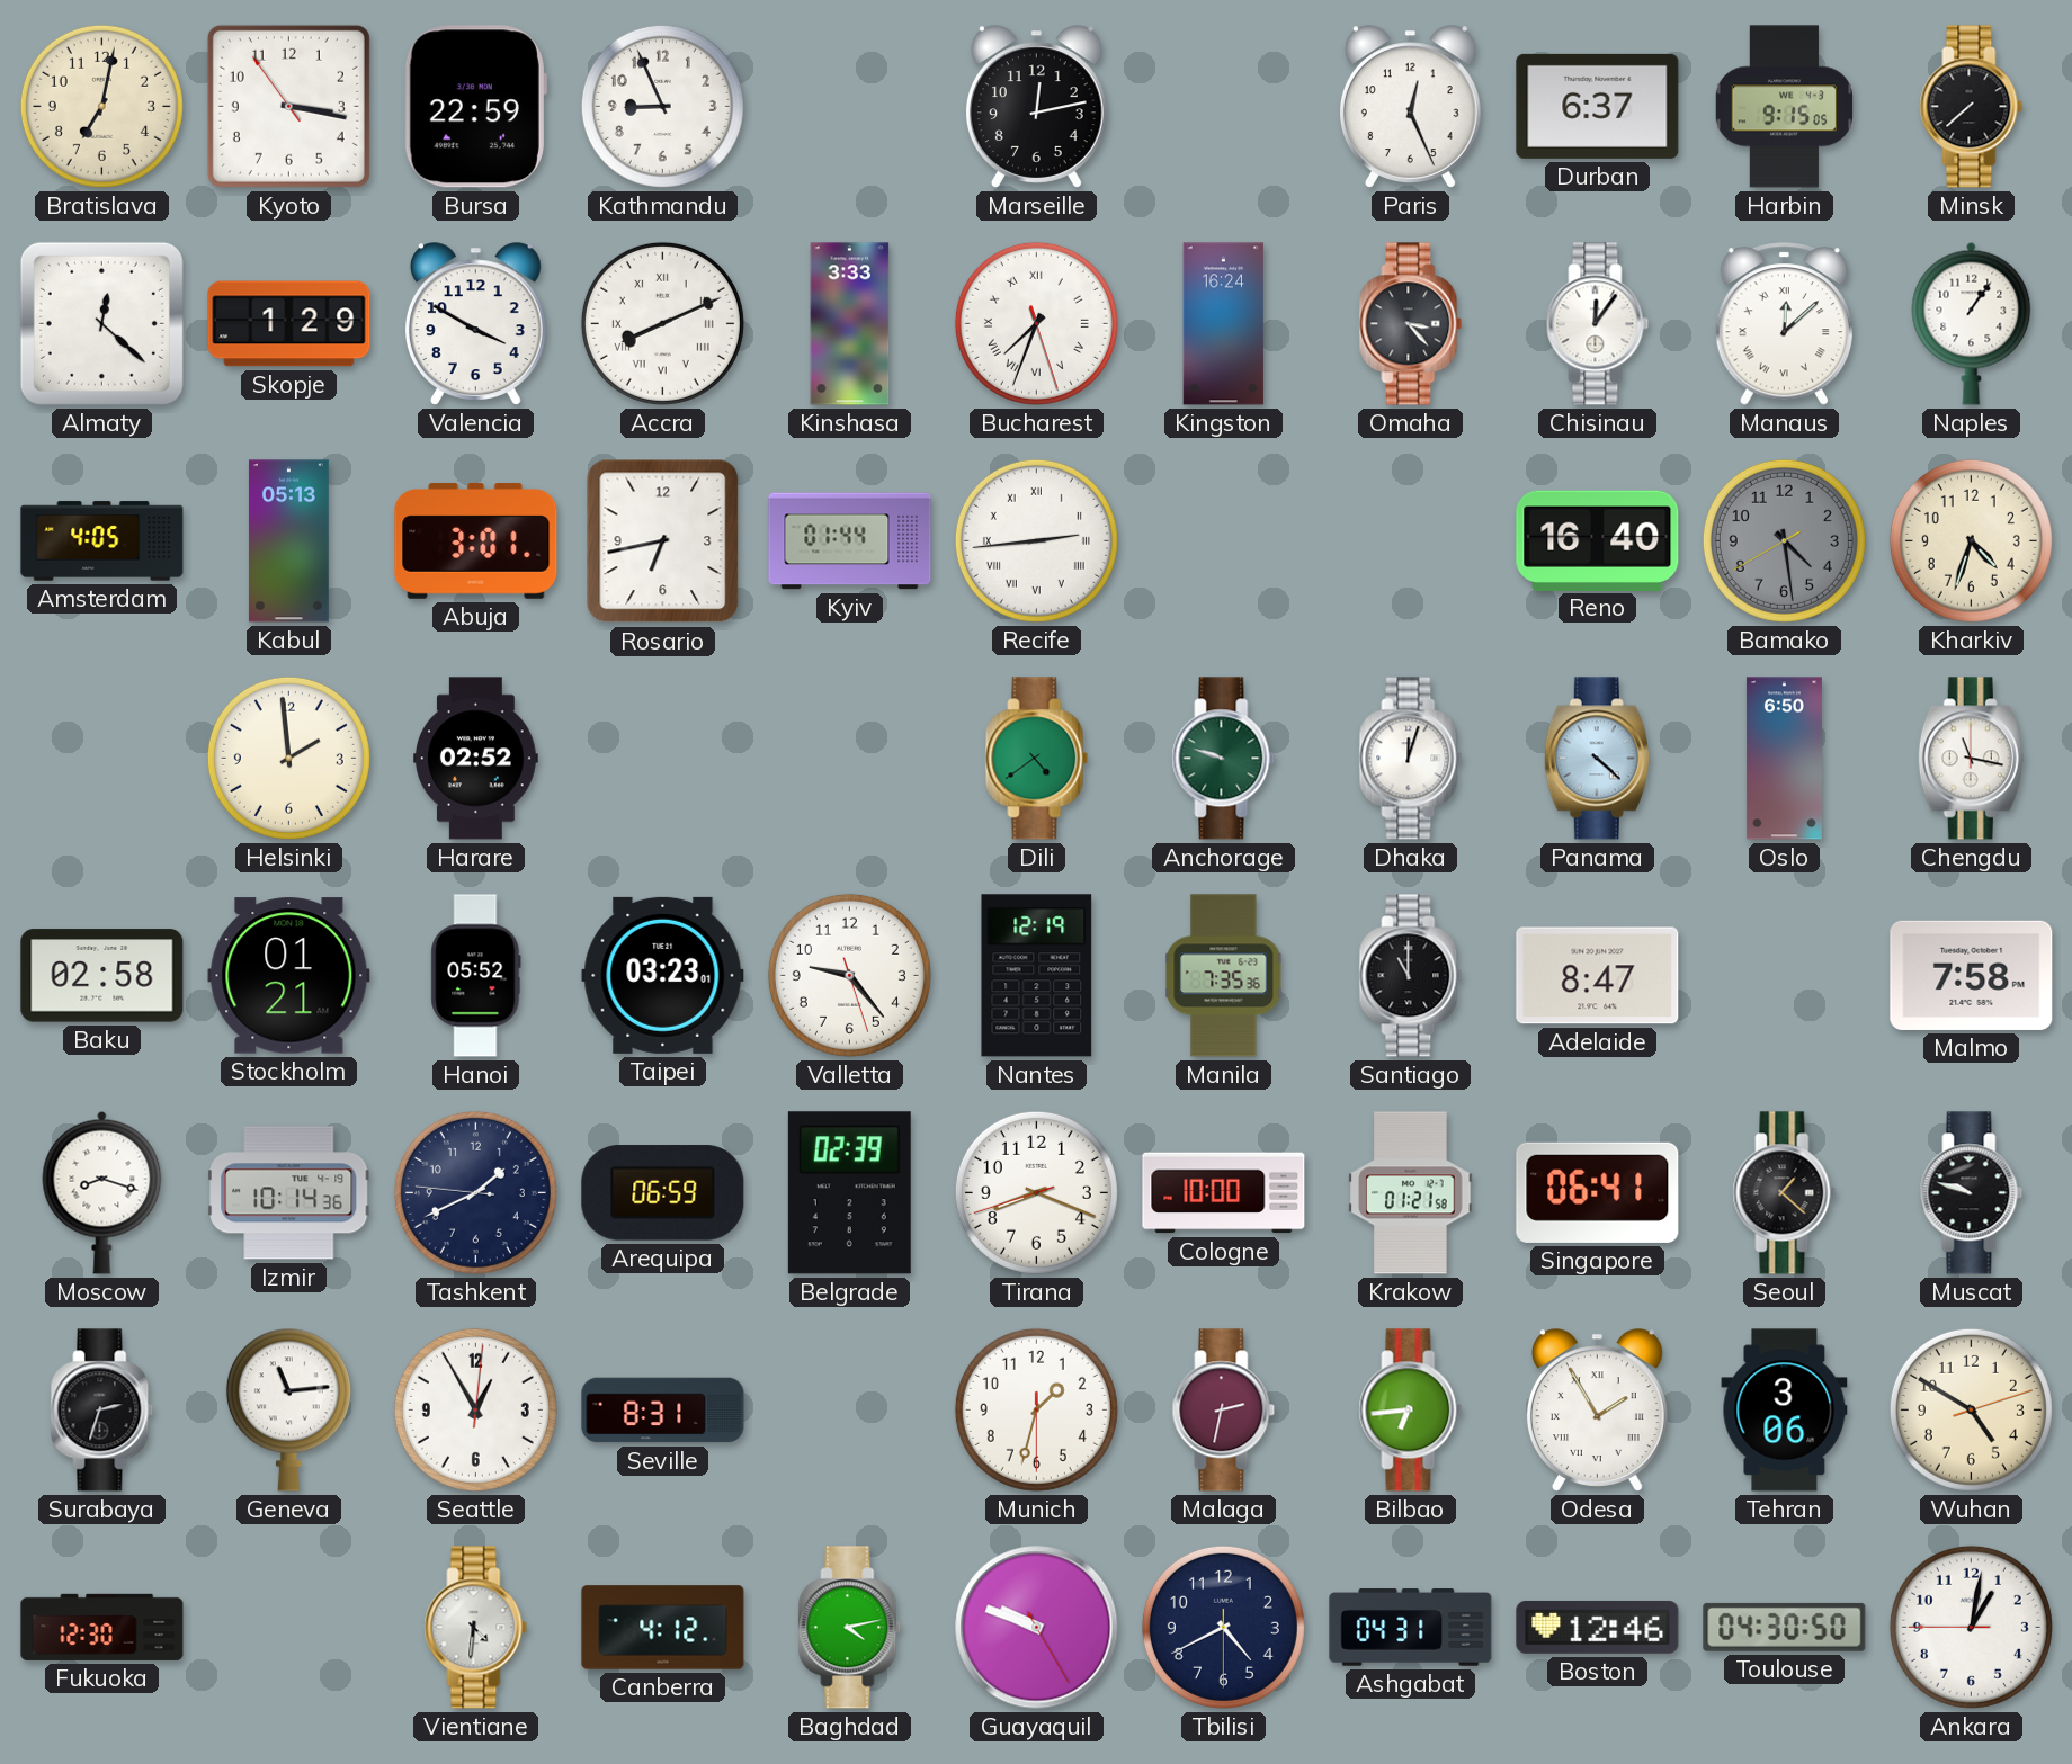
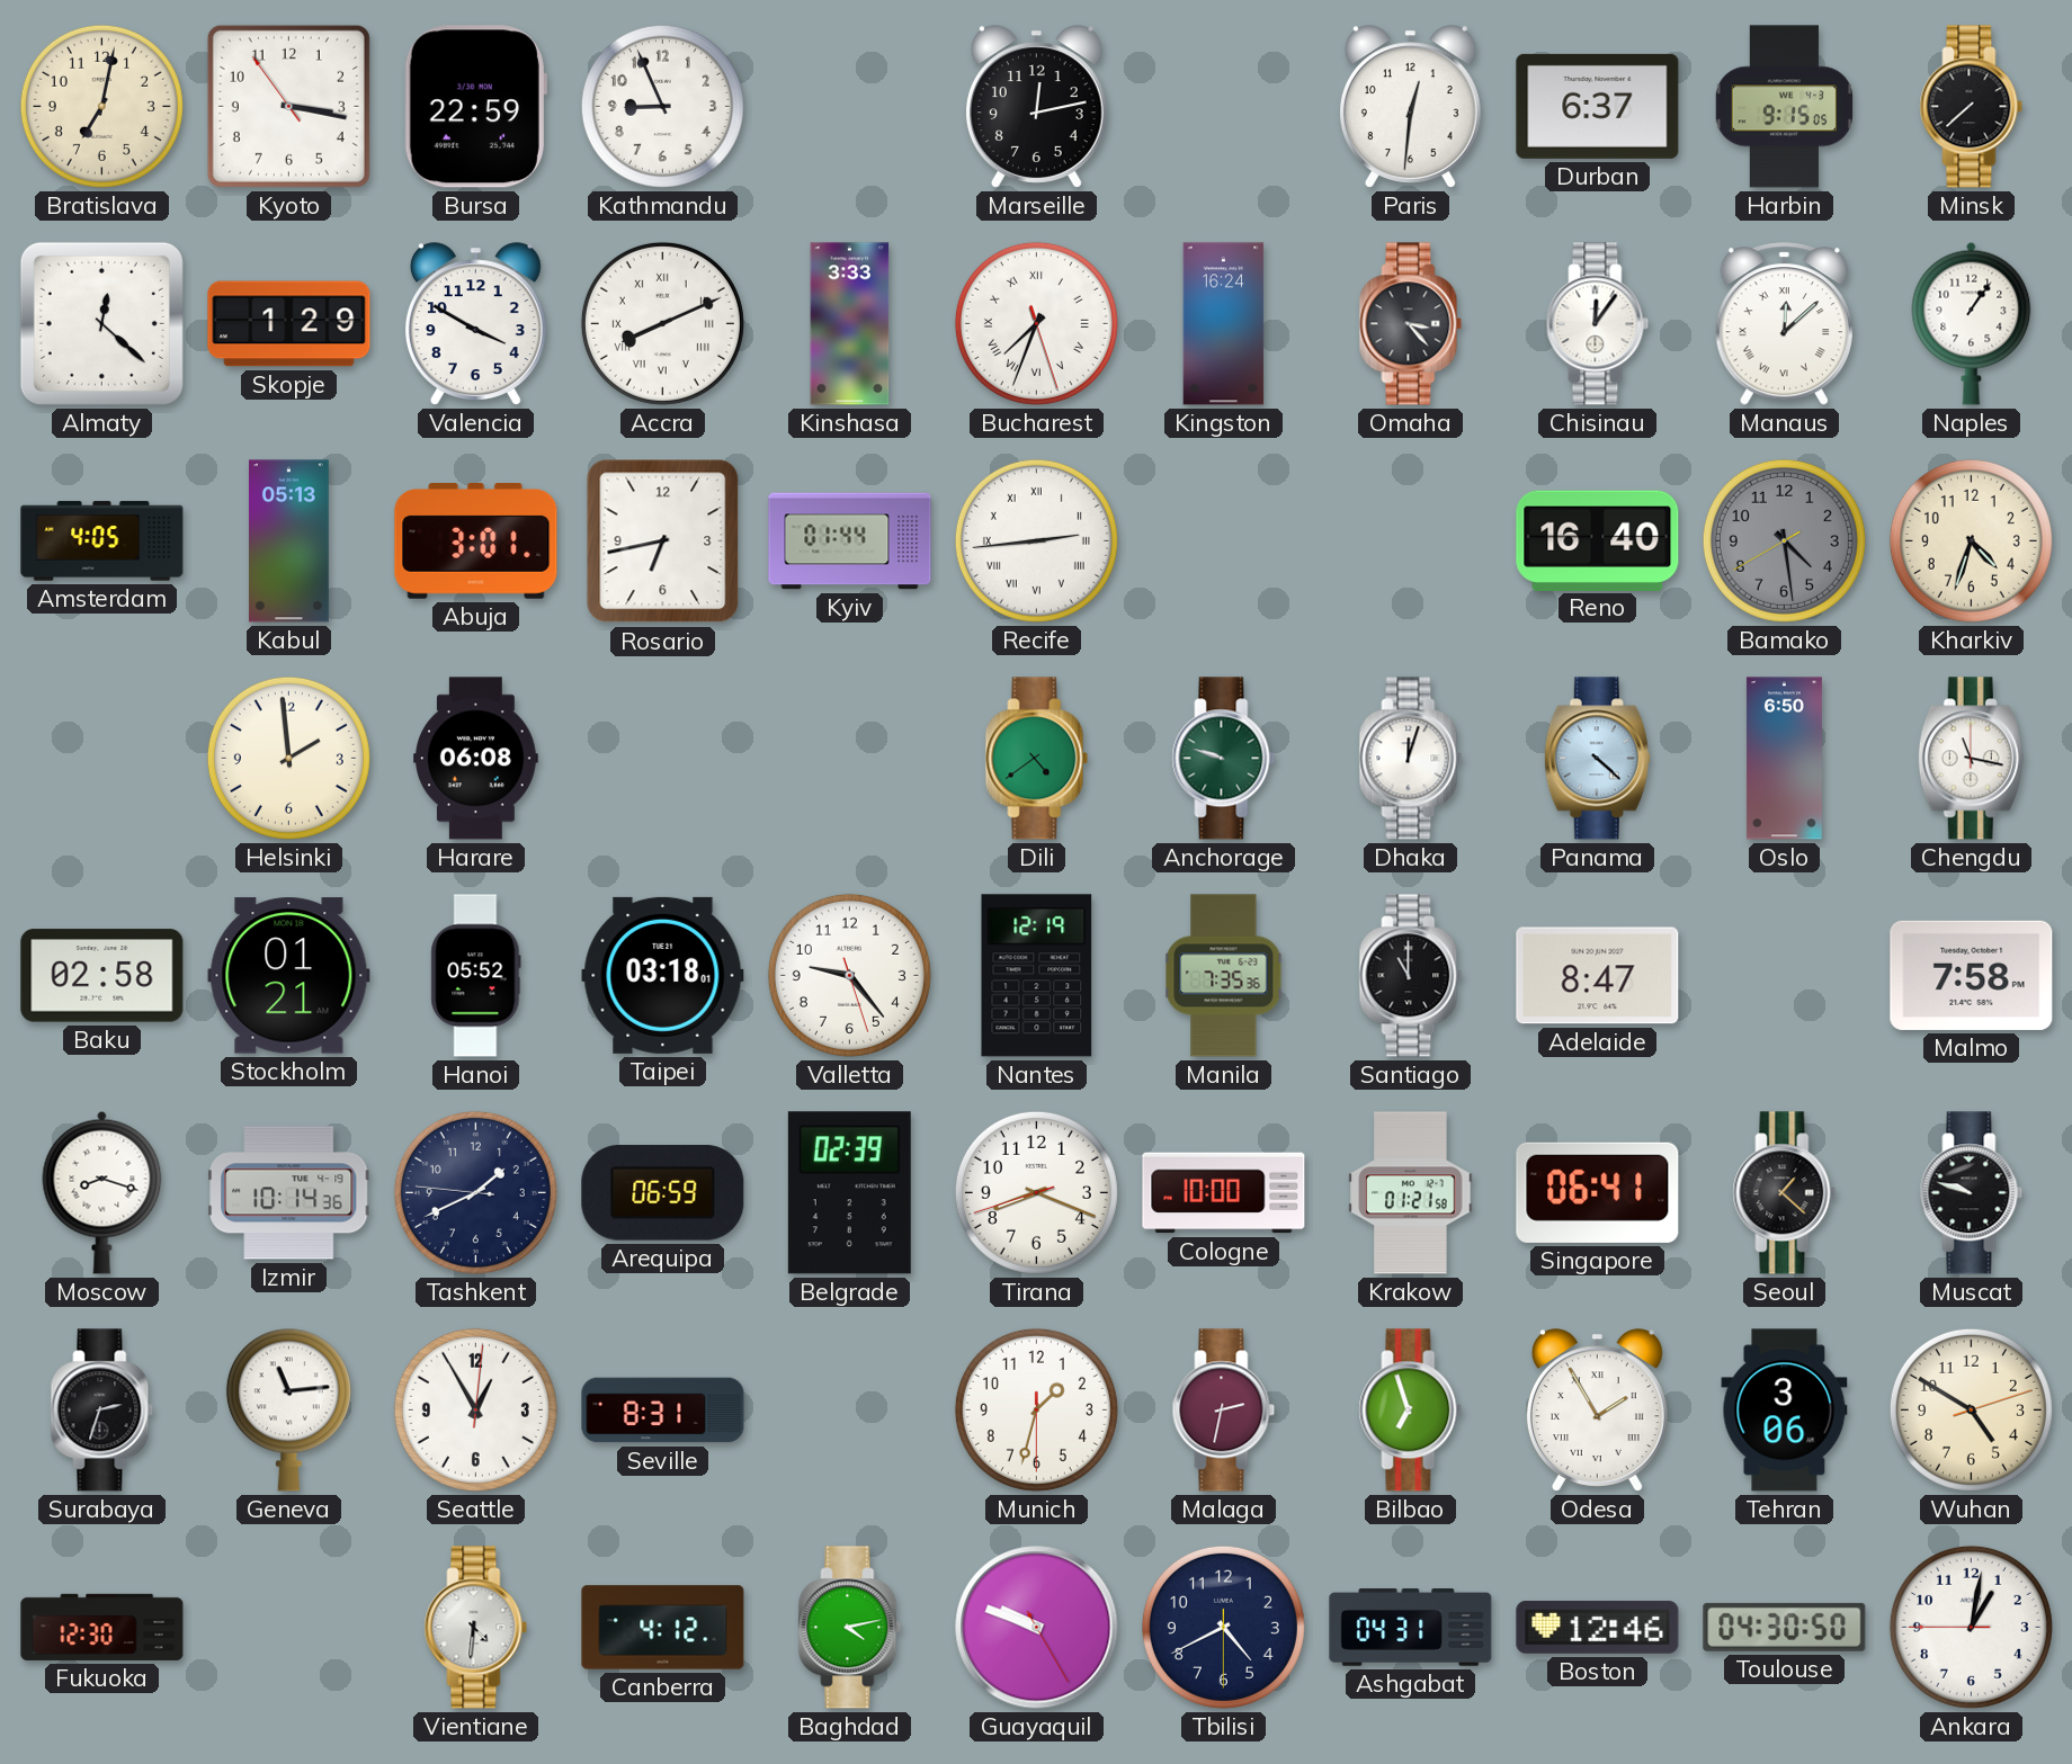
Paris: 12:26 -> 12:31 (1410, 107)
Harare: 02:52 -> 06:08 (476, 759)
Taipei: 03:23 -> 03:18 (663, 975)
Bilbao: 6:44 -> 6:57 (1411, 1411)
